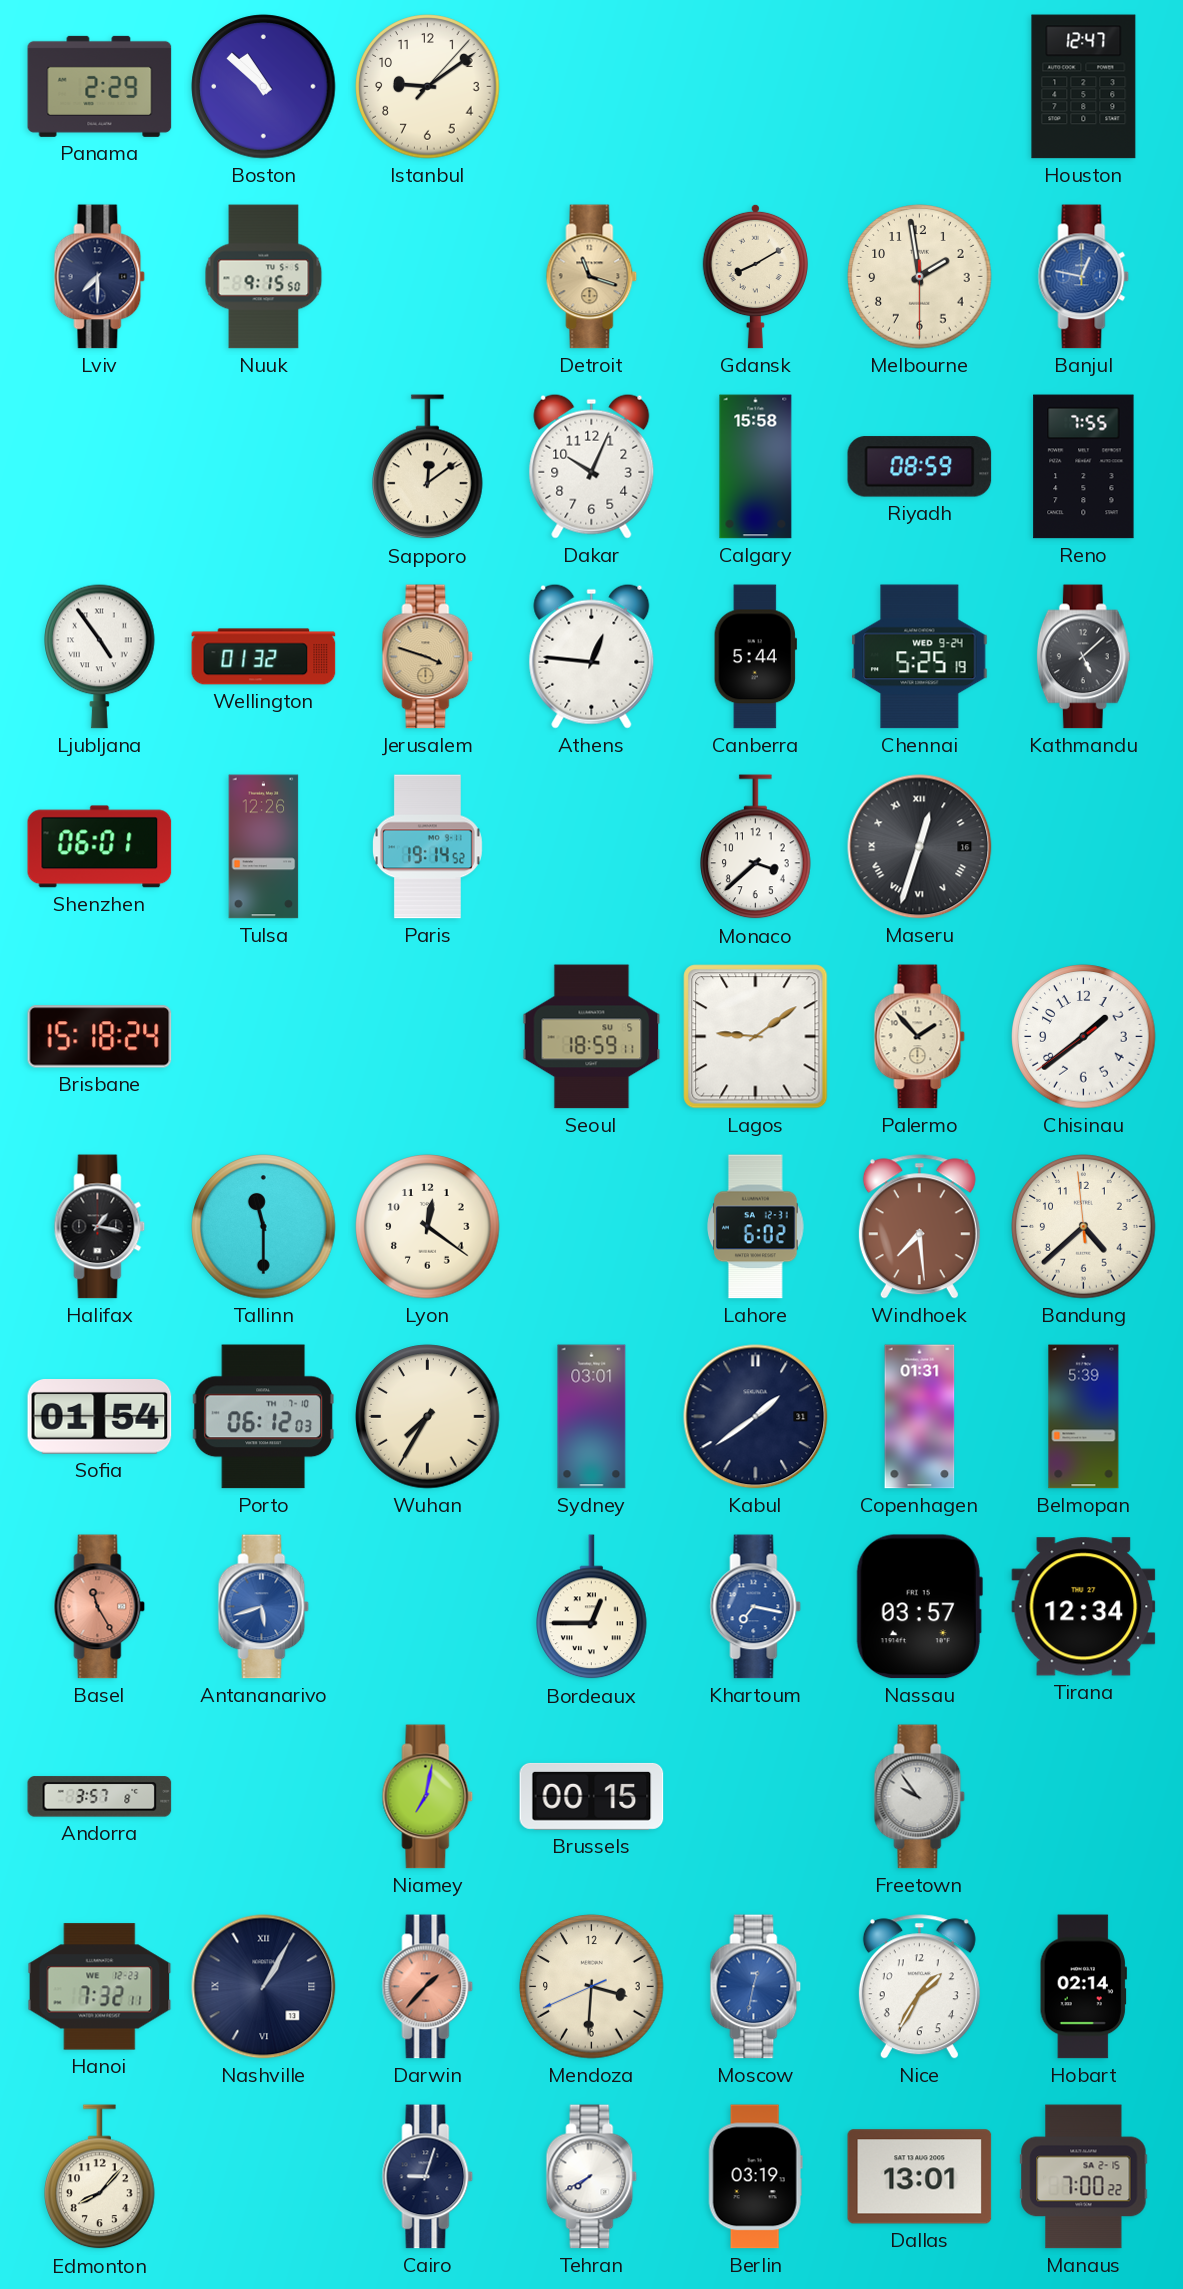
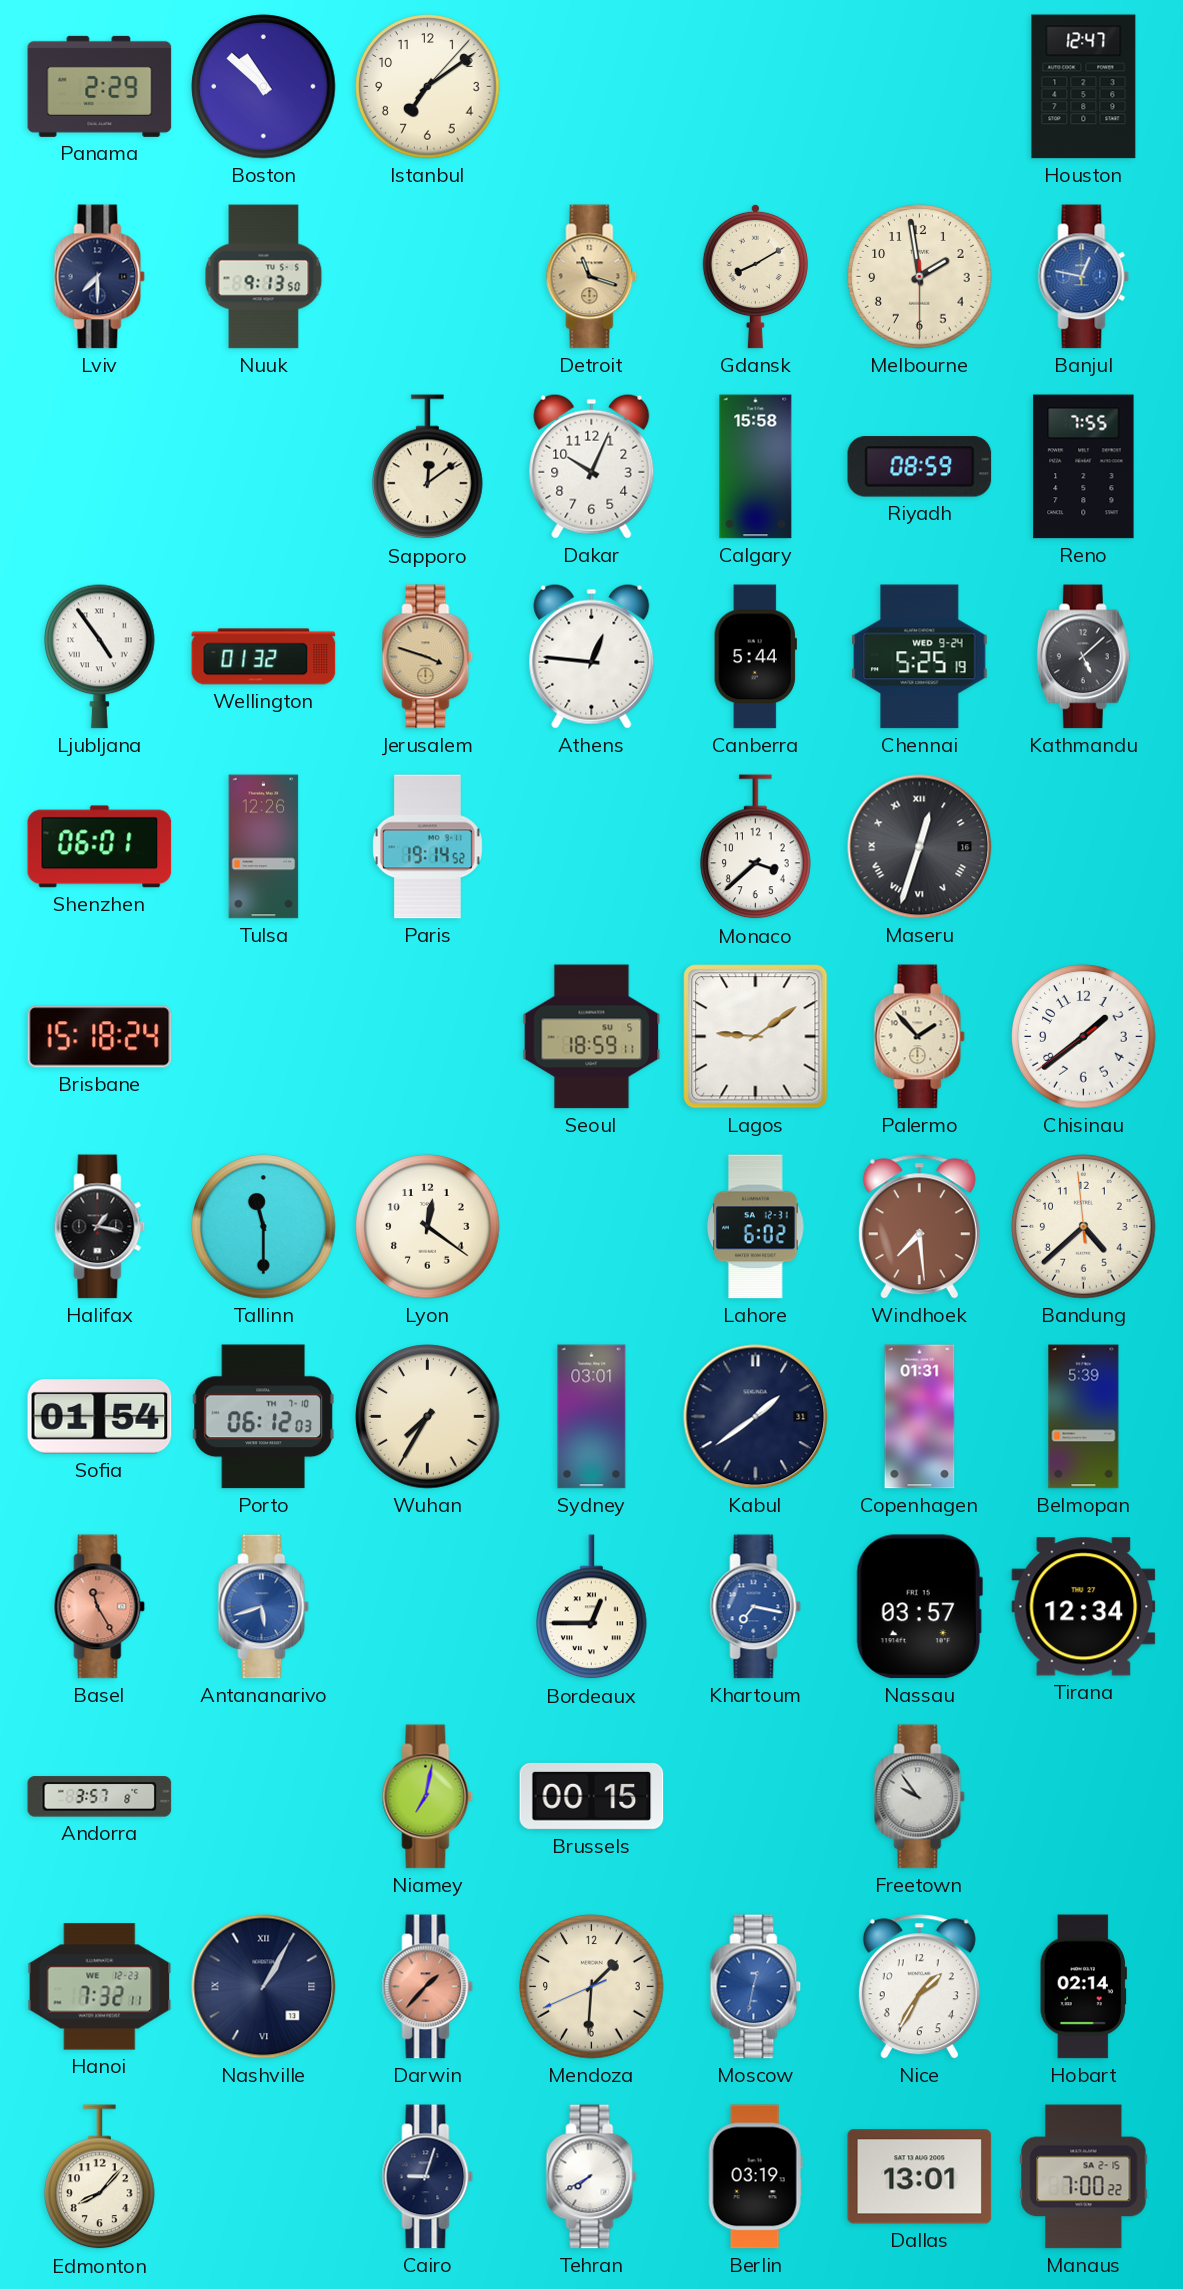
Istanbul: 9:09 -> 7:09 (428, 87)
Nuuk: 9:15 -> 9:13 (264, 277)
Mendoza: 3:30 -> 1:30 (592, 1987)
